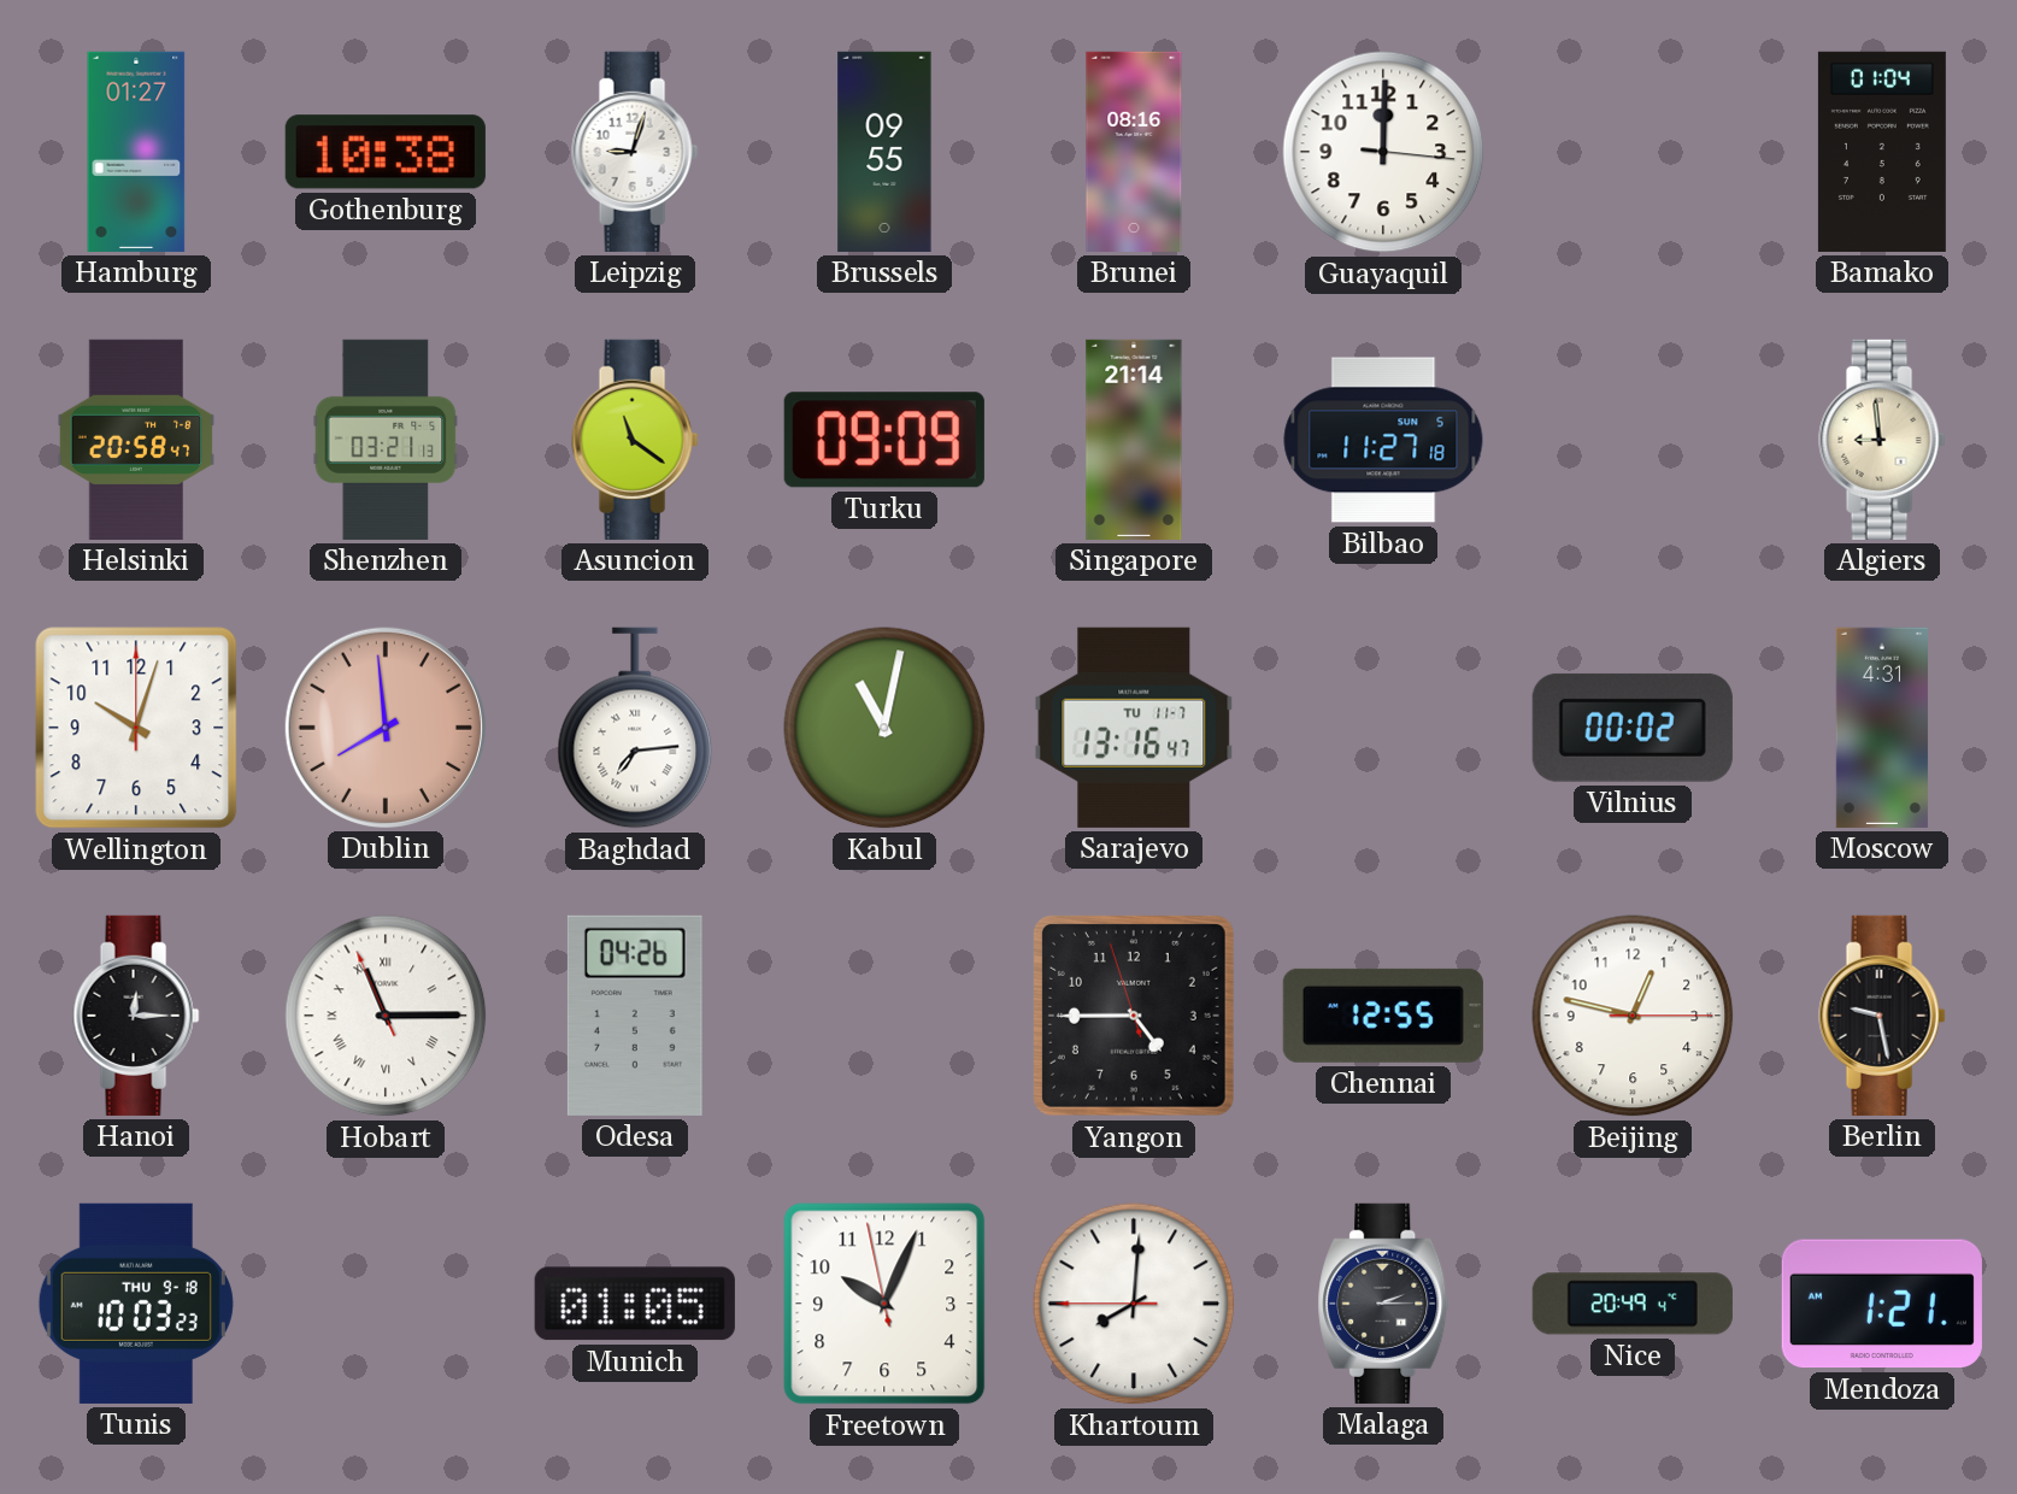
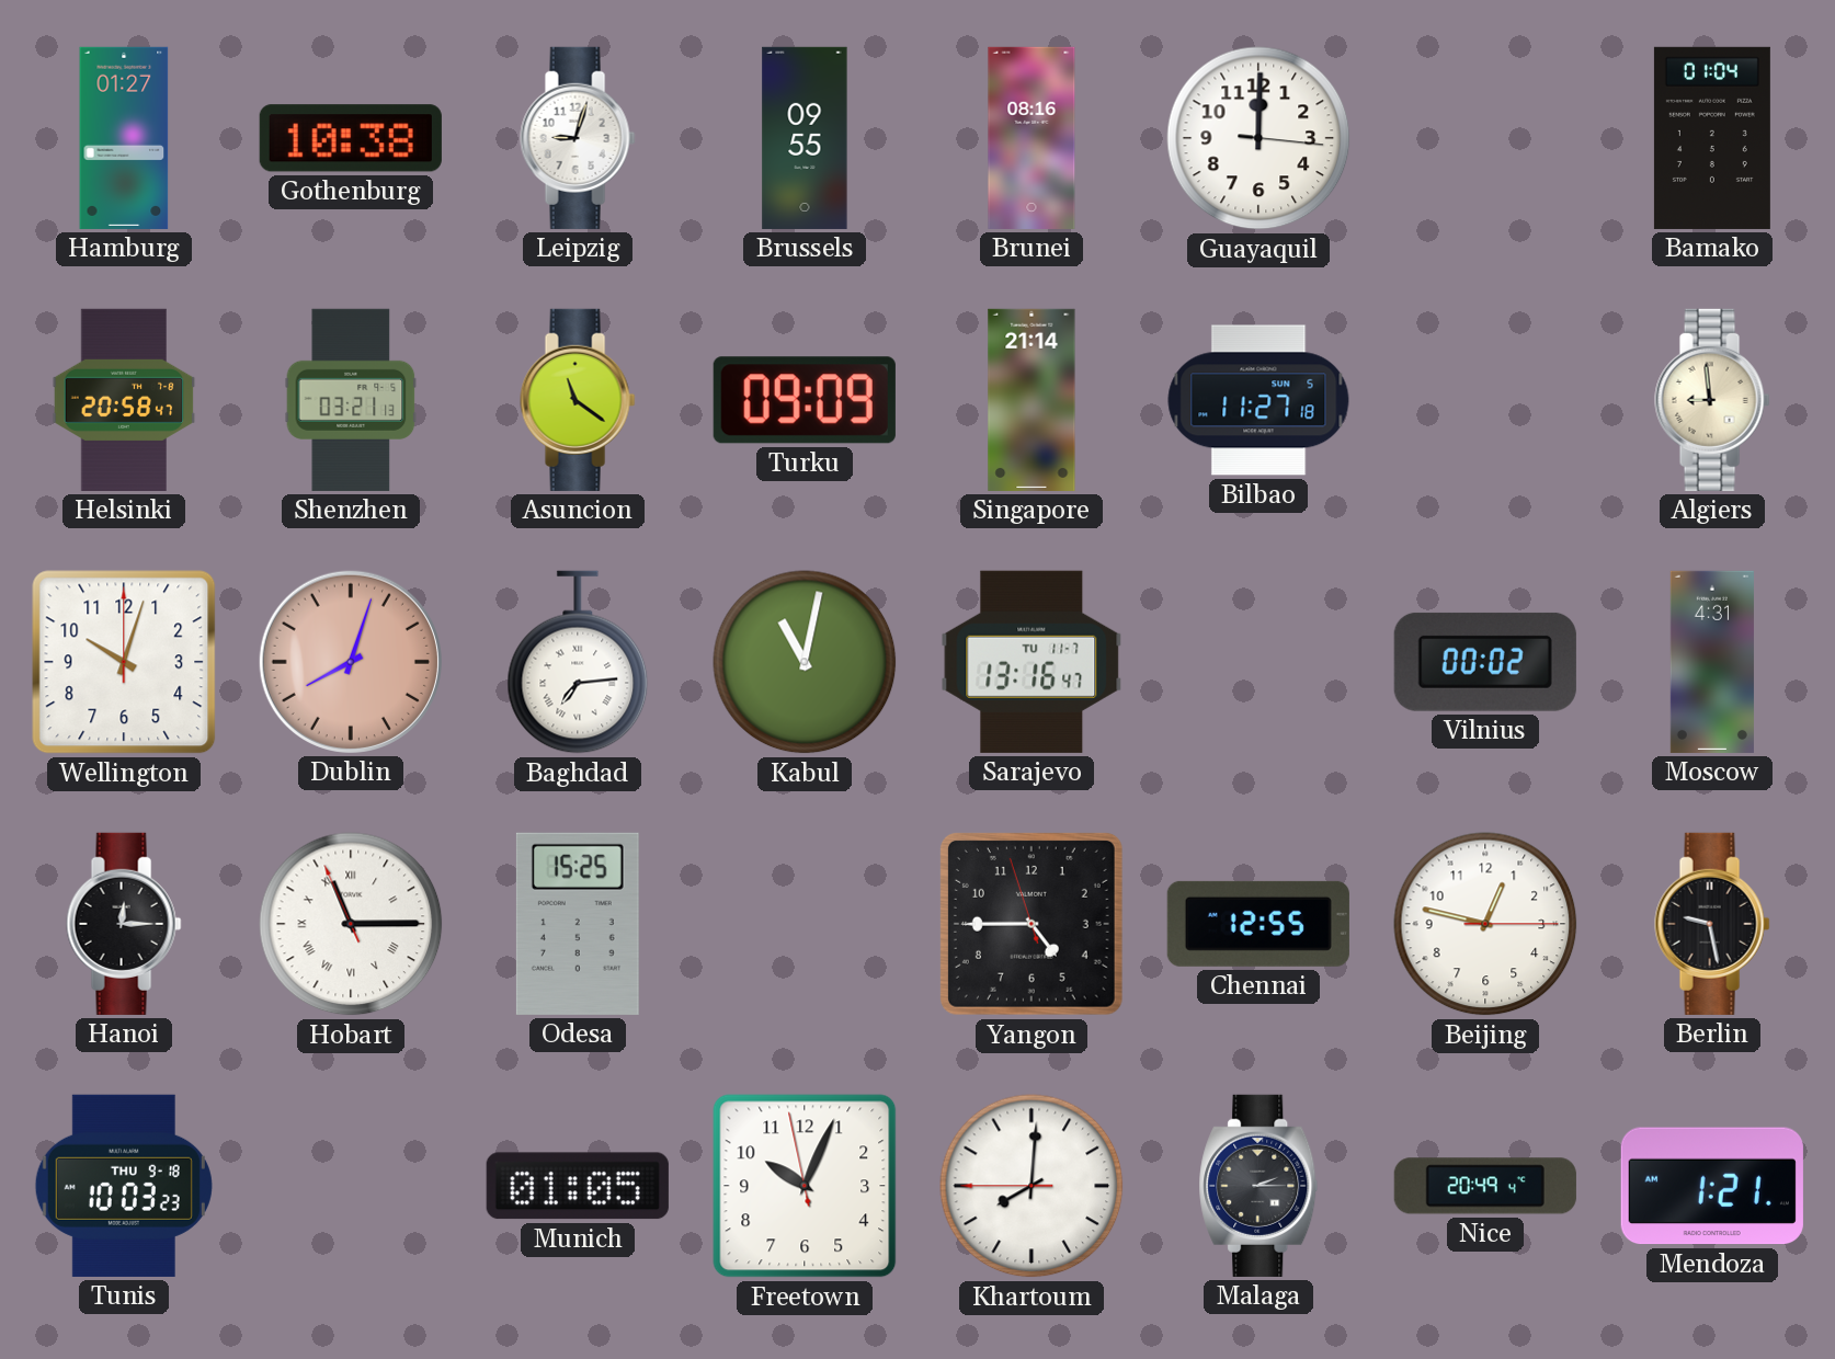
Dublin: 7:59 -> 8:03 (351, 662)
Odesa: 04:26 -> 15:25 (578, 924)
